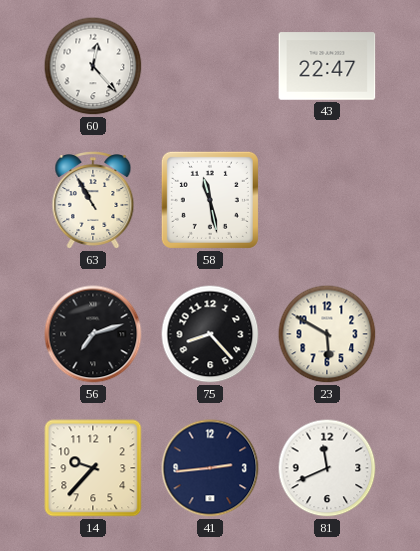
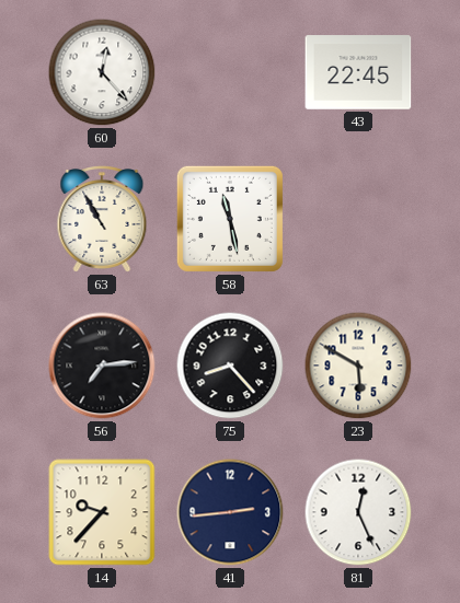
43: 22:47 -> 22:45 (358, 72)
56: 7:12 -> 7:14 (102, 366)
81: 11:41 -> 12:26 (358, 512)
